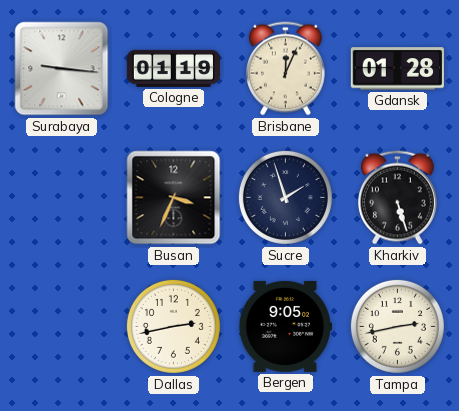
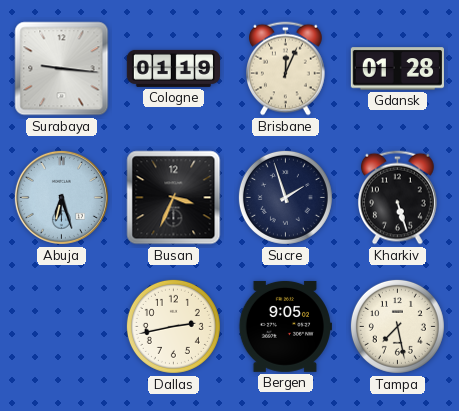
Abuja: none -> 6:27 (61, 197)
Tampa: 2:43 -> 7:28 (397, 326)
